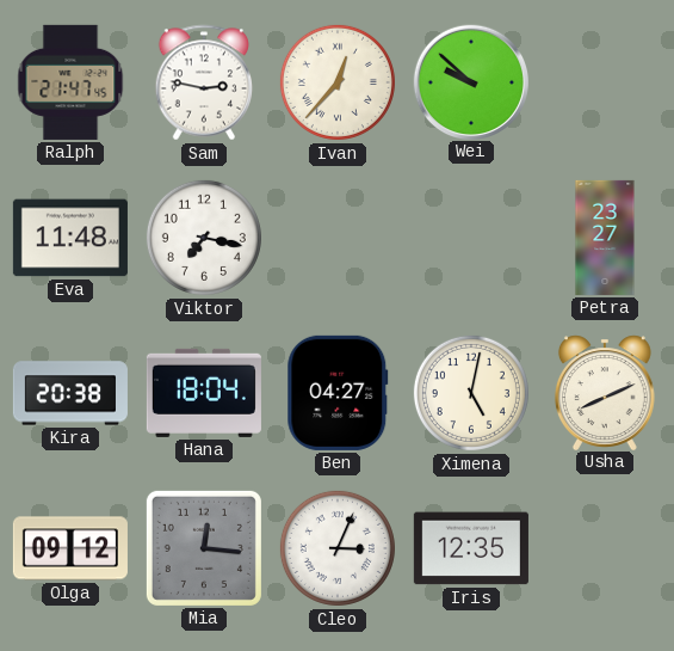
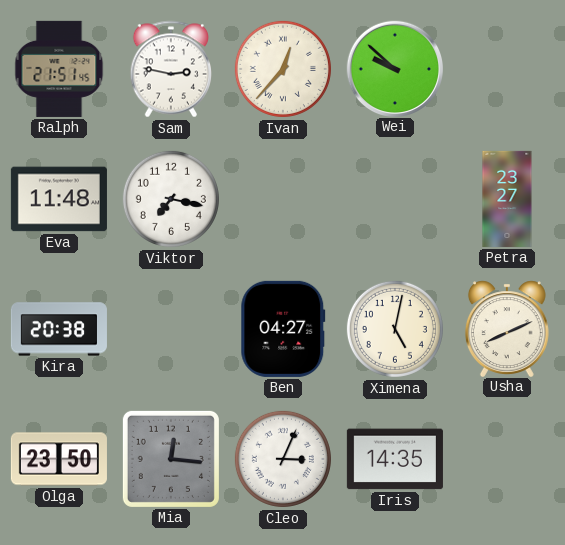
Ralph: 21:47 -> 21:51 (59, 69)
Hana: 18:04 -> none (204, 393)
Olga: 09:12 -> 23:50 (59, 459)
Iris: 12:35 -> 14:35 (395, 459)
